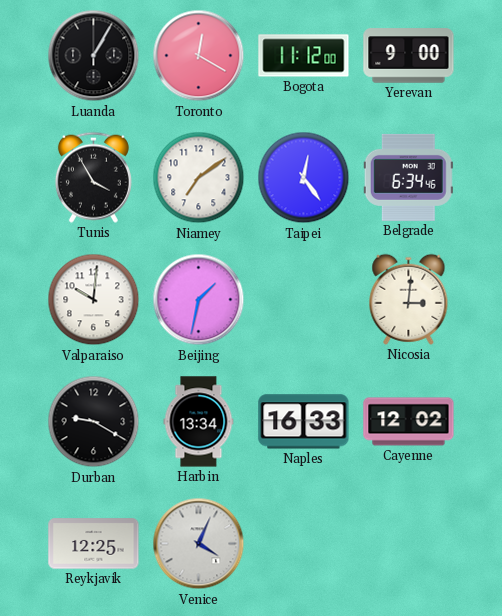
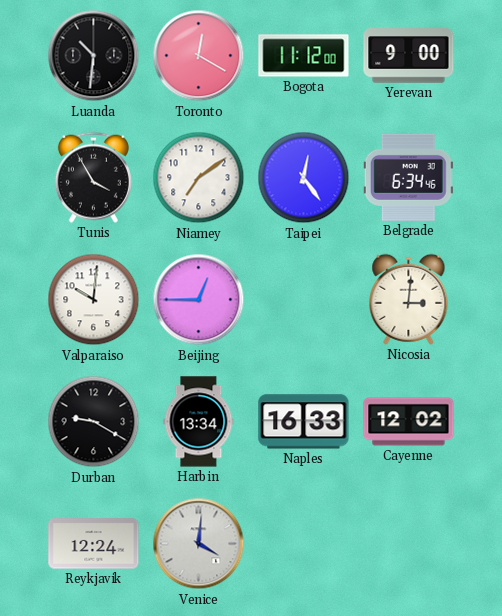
Luanda: 1:05 -> 10:31 (94, 56)
Beijing: 1:32 -> 12:45 (199, 300)
Reykjavik: 12:25 -> 12:24 (94, 544)
Venice: 4:04 -> 4:01 (199, 544)
